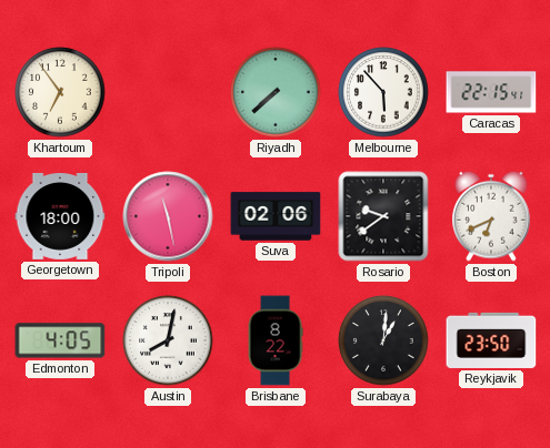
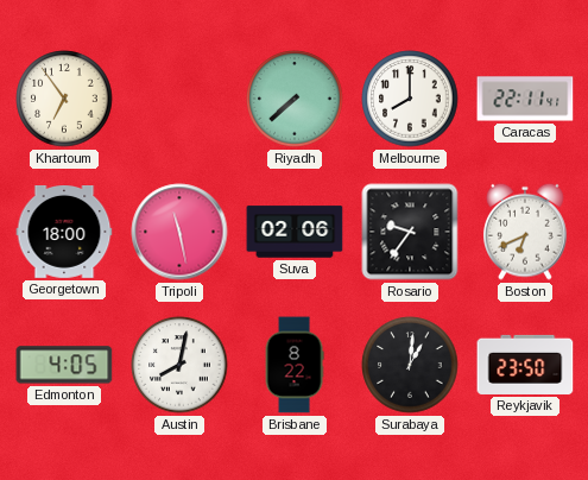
Melbourne: 5:53 -> 8:00 (410, 99)
Caracas: 22:15 -> 22:11 (525, 99)
Rosario: 9:39 -> 9:36 (410, 232)
